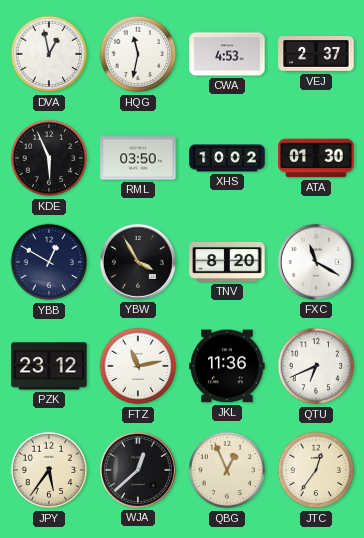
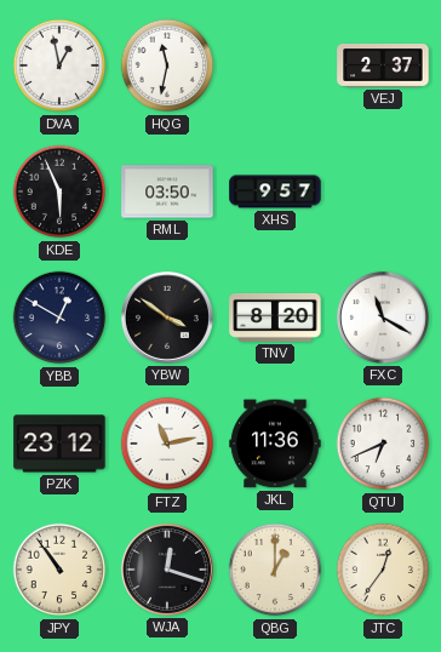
CWA: 4:53 -> none (227, 54)
XHS: 10:02 -> 9:57 (275, 191)
ATA: 01:30 -> none (316, 158)
YBW: 3:55 -> 3:51 (167, 318)
JPY: 5:36 -> 10:54 (59, 570)
WJA: 12:38 -> 12:18 (167, 570)
QBG: 12:56 -> 1:00 (275, 570)
